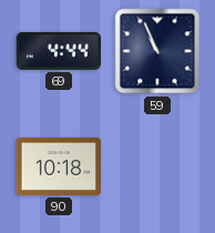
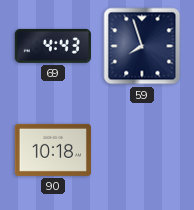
69: 4:44 -> 4:43 (53, 46)
59: 10:56 -> 7:57 (142, 46)
